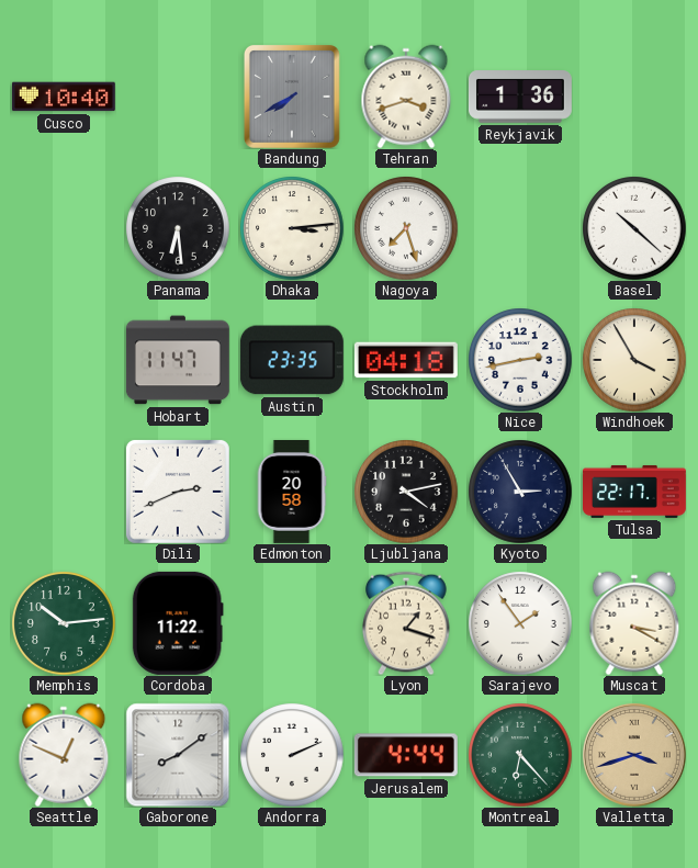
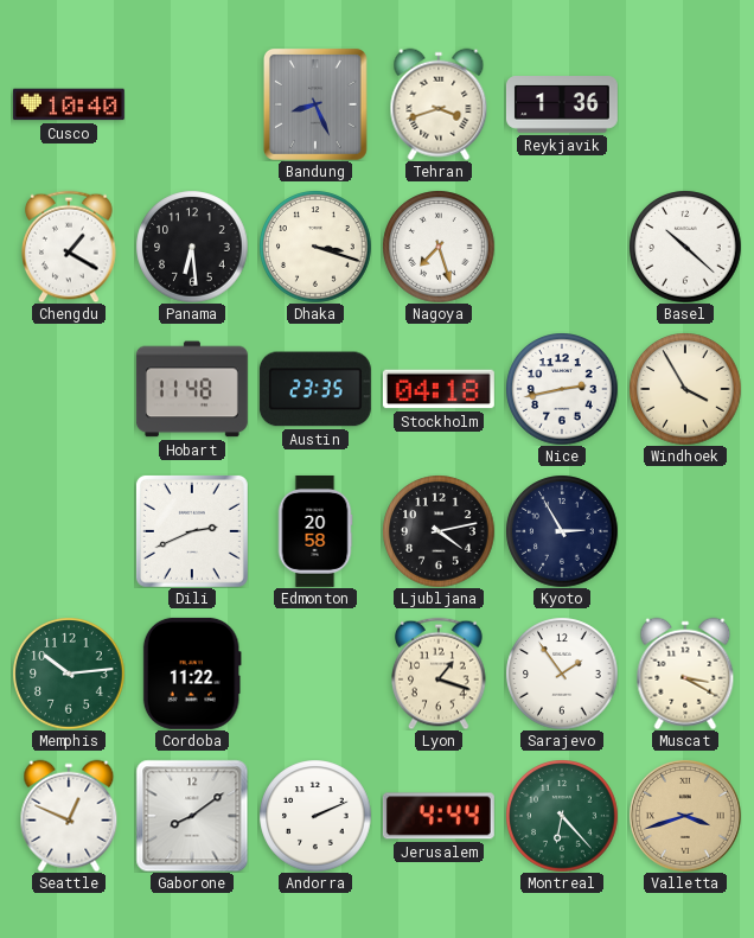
Bandung: 7:40 -> 8:26 (315, 104)
Chengdu: none -> 1:20 (69, 247)
Dhaka: 3:14 -> 3:18 (315, 247)
Hobart: 11:47 -> 11:48 (192, 389)
Tulsa: 22:17 -> none (635, 492)
